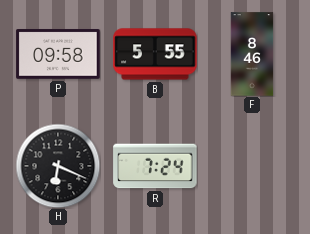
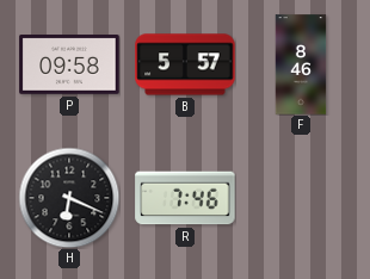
B: 5:55 -> 5:57 (185, 64)
R: 7:24 -> 7:46 (185, 198)
